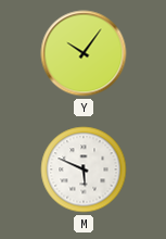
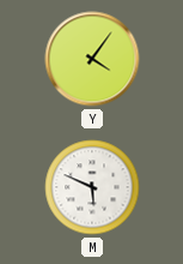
Y: 10:06 -> 4:06 (92, 59)
